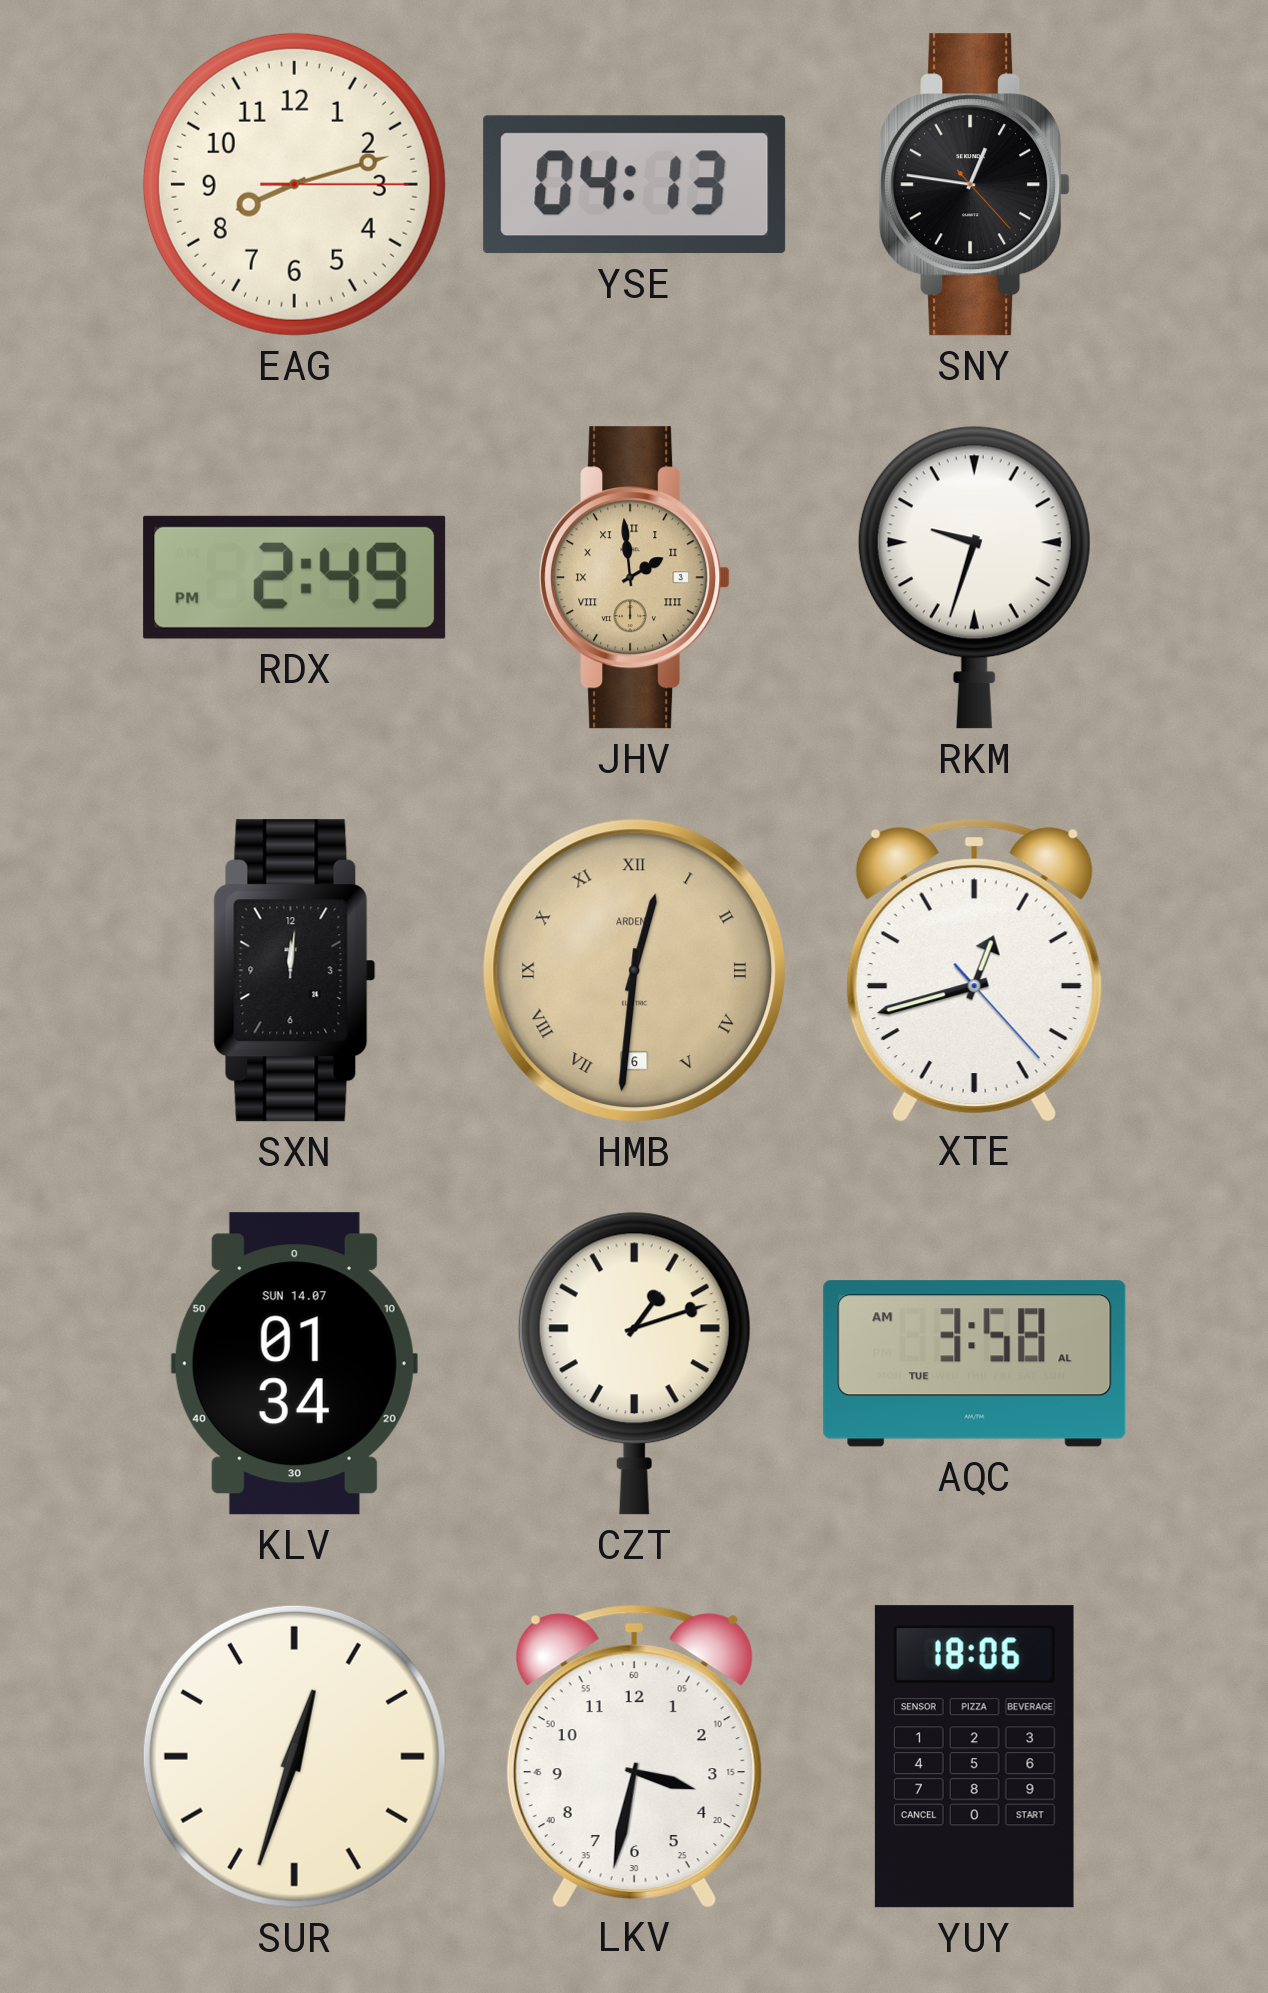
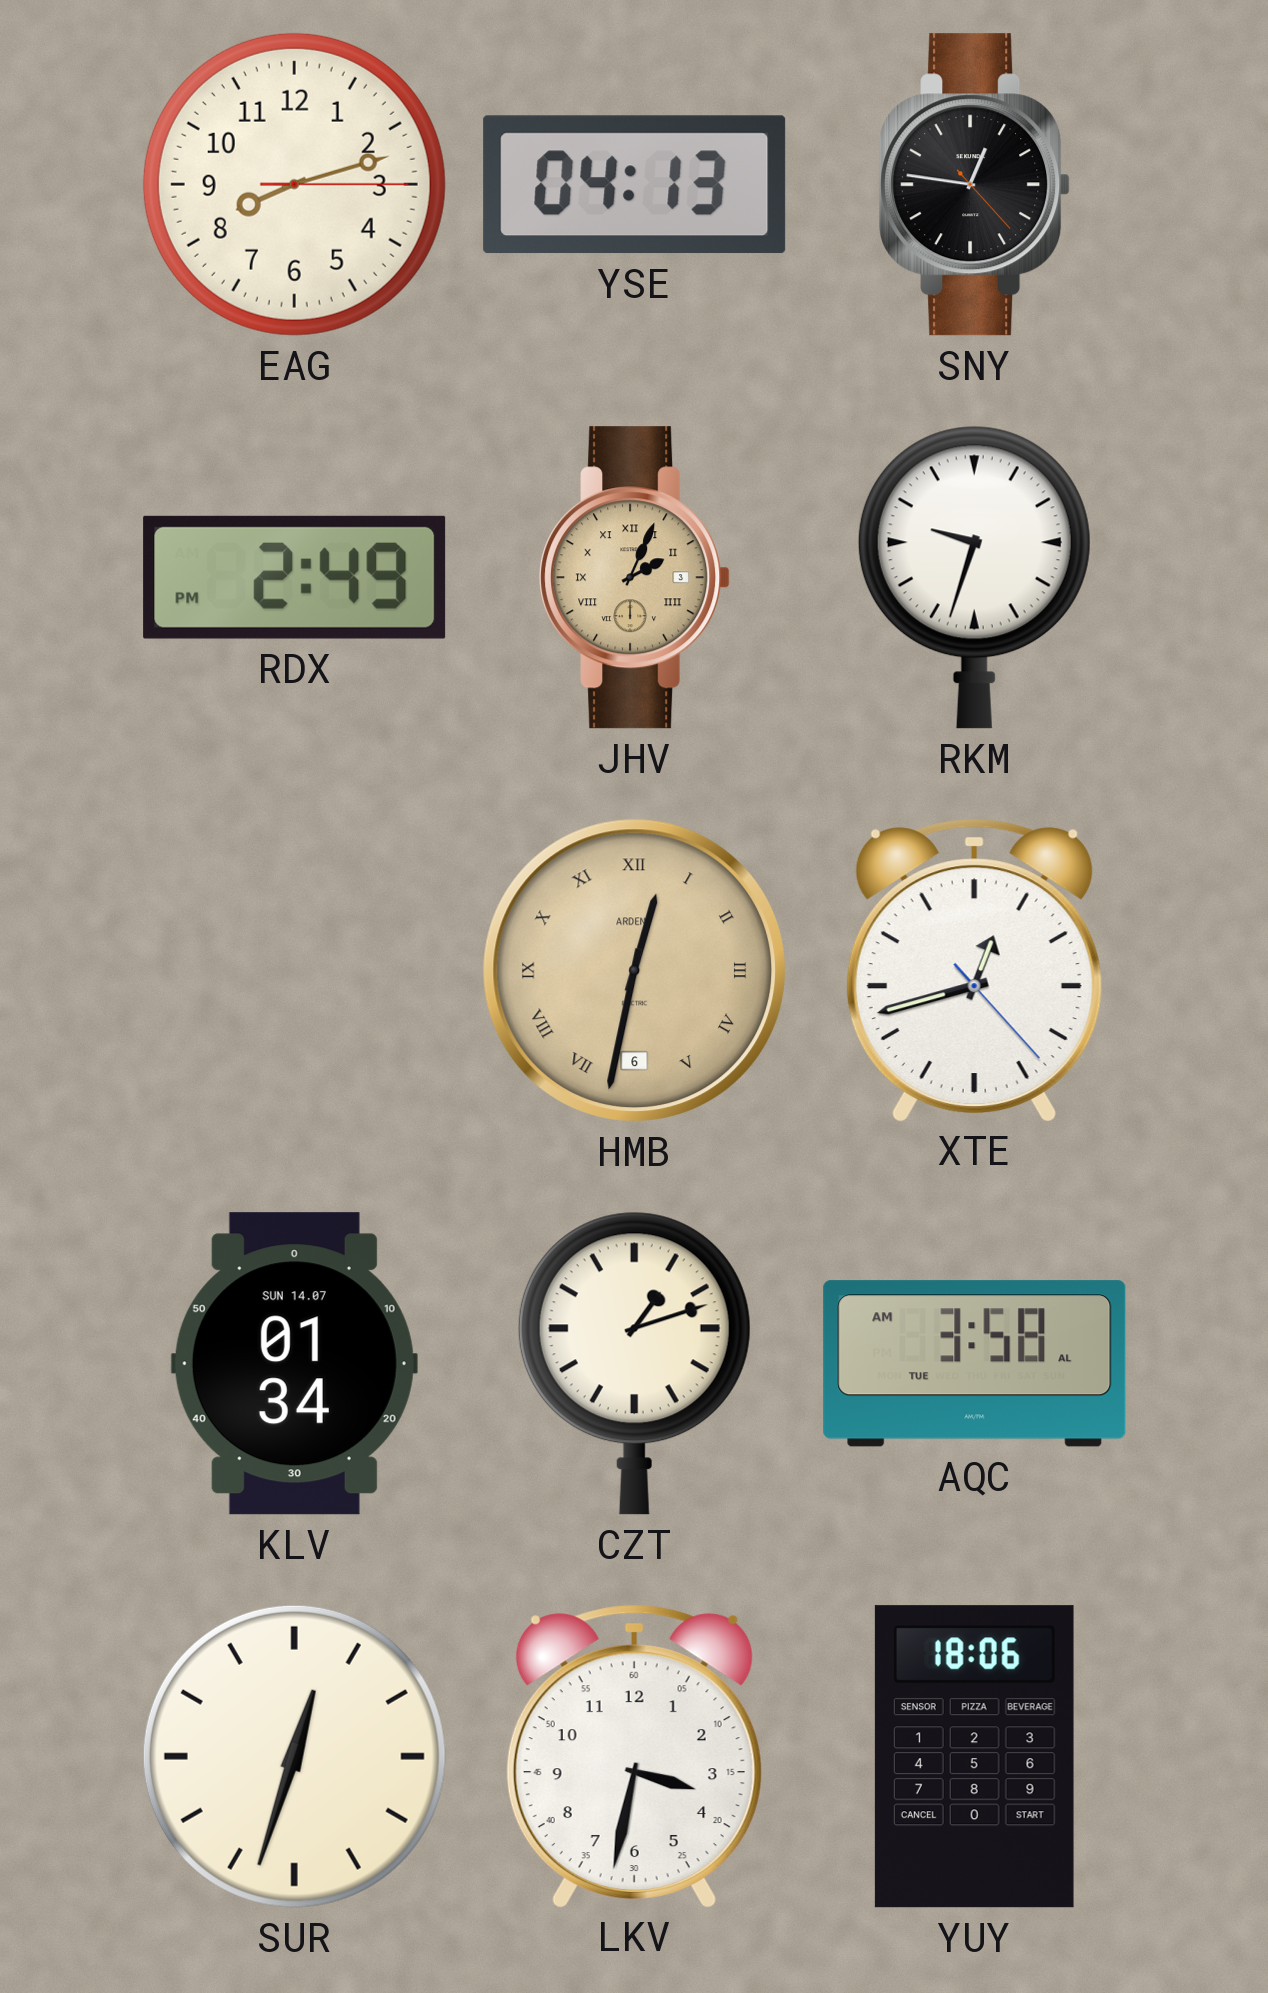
JHV: 1:59 -> 2:04 (635, 578)
SXN: 12:01 -> none (295, 971)
HMB: 12:31 -> 12:32 (634, 970)
